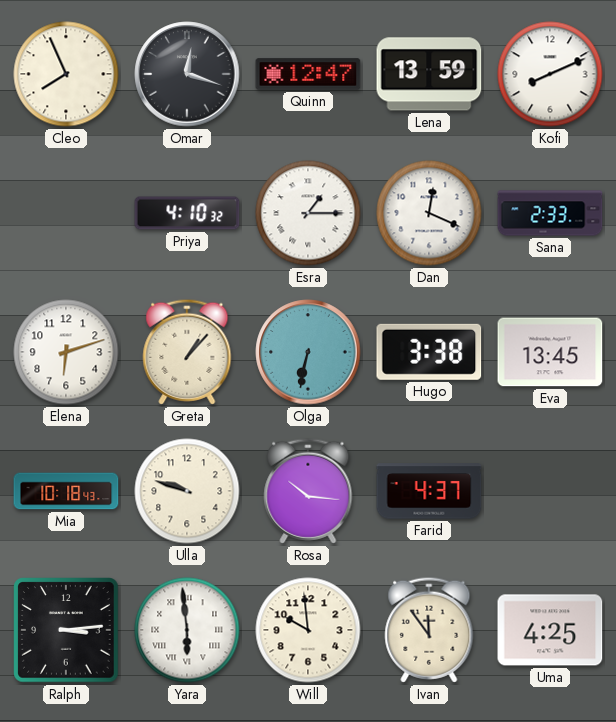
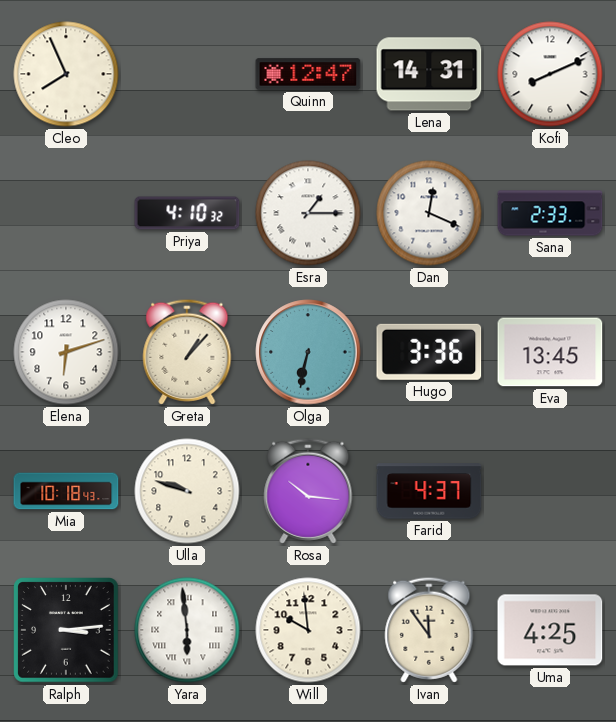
Omar: 12:18 -> none (187, 74)
Lena: 13:59 -> 14:31 (429, 74)
Hugo: 3:38 -> 3:36 (429, 352)
